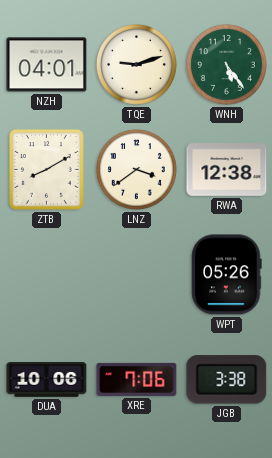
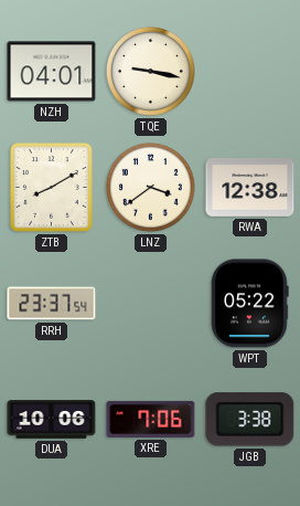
TQE: 9:12 -> 9:17 (151, 72)
WNH: 5:24 -> none (227, 65)
RRH: none -> 23:37 (52, 304)
WPT: 05:26 -> 05:22 (250, 304)
